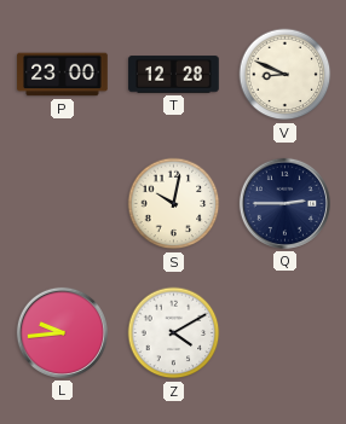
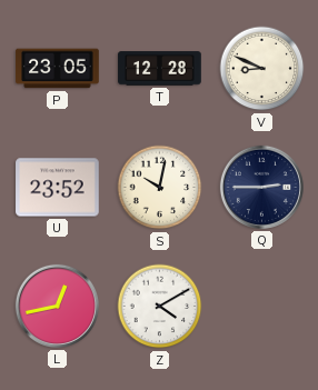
P: 23:00 -> 23:05 (58, 69)
U: none -> 23:52 (58, 188)
L: 9:44 -> 12:43 (57, 306)
